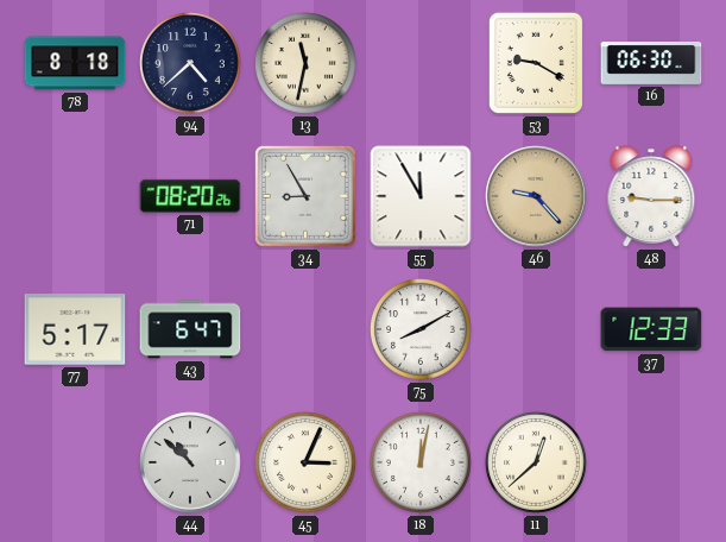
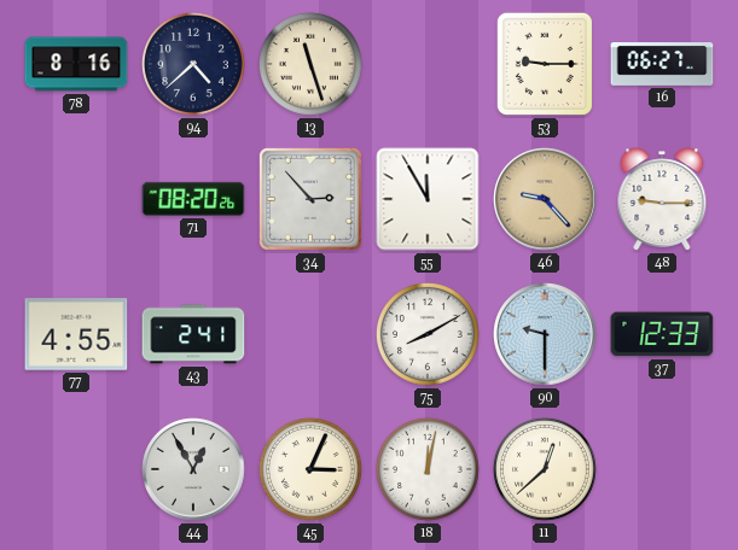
78: 8:18 -> 8:16 (76, 64)
13: 11:32 -> 11:27 (310, 64)
53: 9:20 -> 9:15 (545, 64)
16: 06:30 -> 06:27 (662, 65)
34: 8:55 -> 2:53 (310, 199)
77: 5:17 -> 4:55 (76, 334)
43: 6:47 -> 2:41 (193, 334)
90: none -> 9:30 (545, 334)
44: 10:52 -> 12:55 (193, 469)
